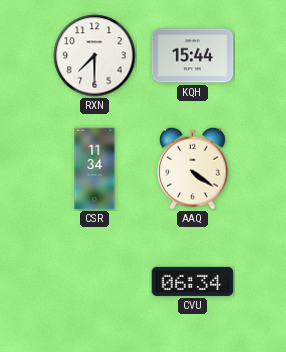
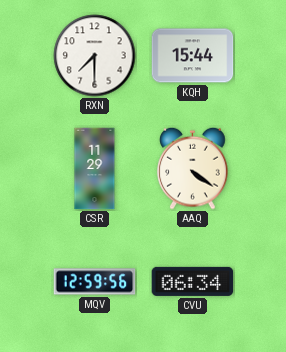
CSR: 11:34 -> 11:29 (95, 169)
MQV: none -> 12:59 (95, 282)
